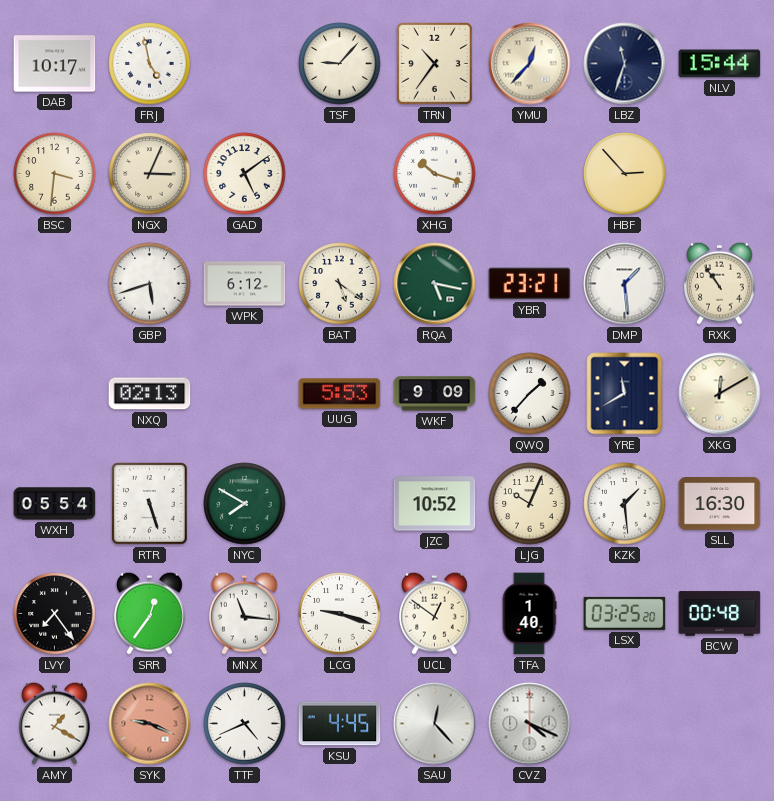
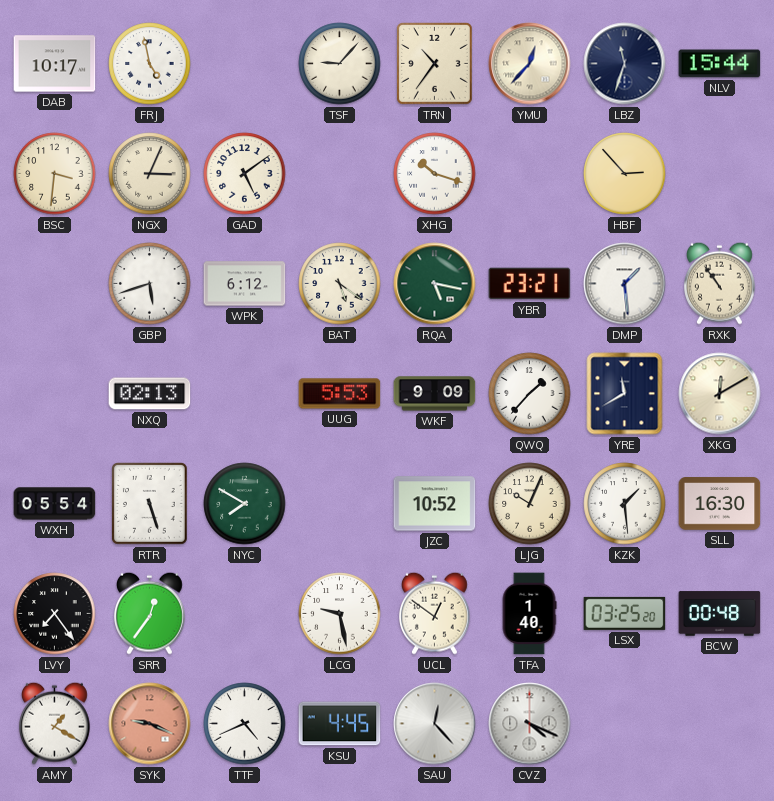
MNX: 11:16 -> none (245, 613)
LCG: 9:18 -> 9:28 (340, 614)
